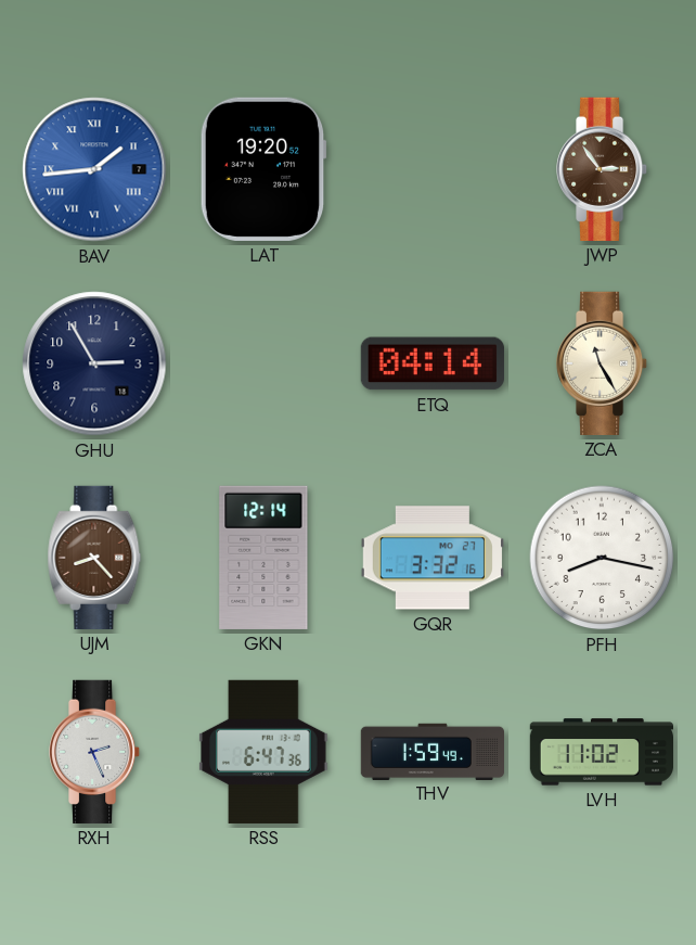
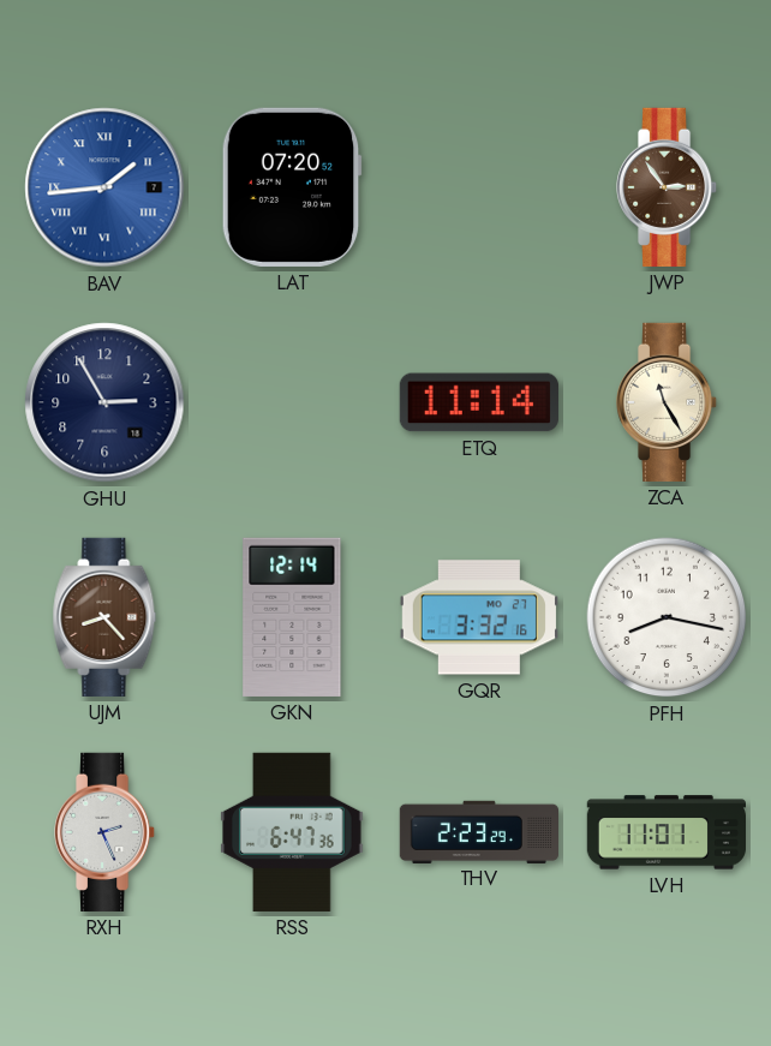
LAT: 19:20 -> 07:20 (292, 187)
ETQ: 04:14 -> 11:14 (479, 402)
THV: 1:59 -> 2:23 (478, 831)
LVH: 11:02 -> 11:01 (665, 832)
